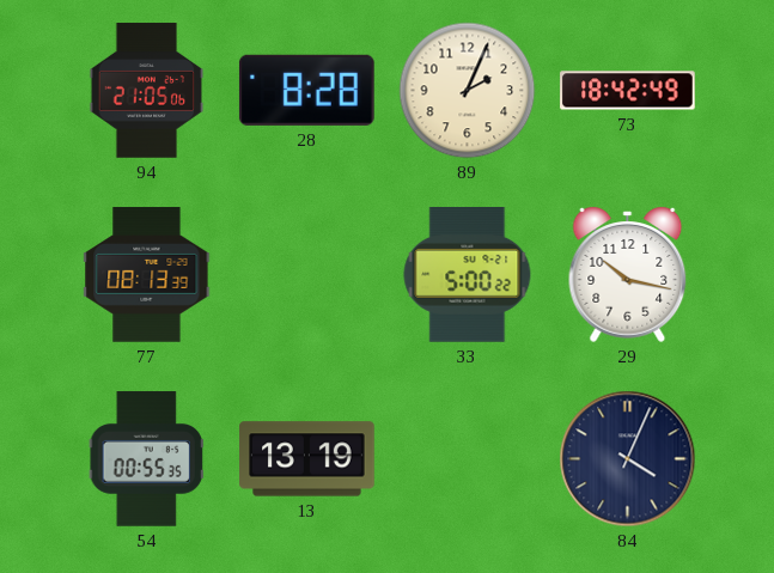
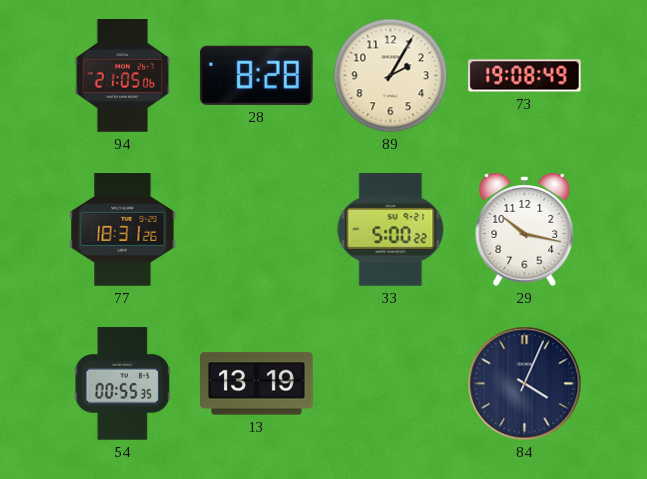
89: 2:04 -> 2:05 (391, 76)
73: 18:42 -> 19:08 (525, 76)
77: 08:13 -> 18:31 (123, 230)
